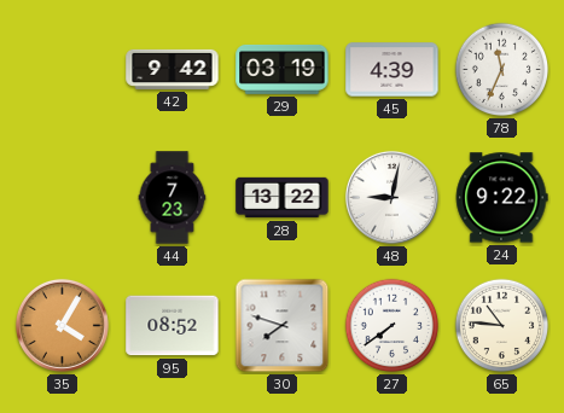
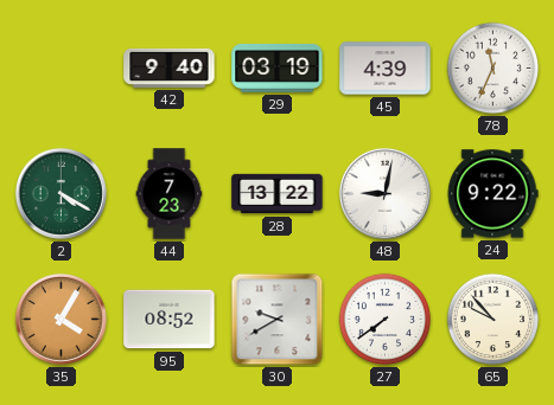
42: 9:42 -> 9:40 (170, 67)
2: none -> 4:20 (61, 193)
30: 7:48 -> 9:40 (278, 320)
65: 10:46 -> 9:53 (493, 320)
